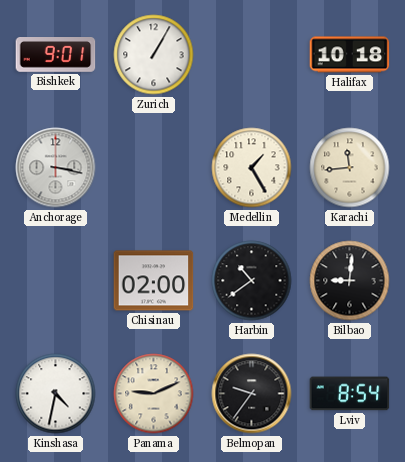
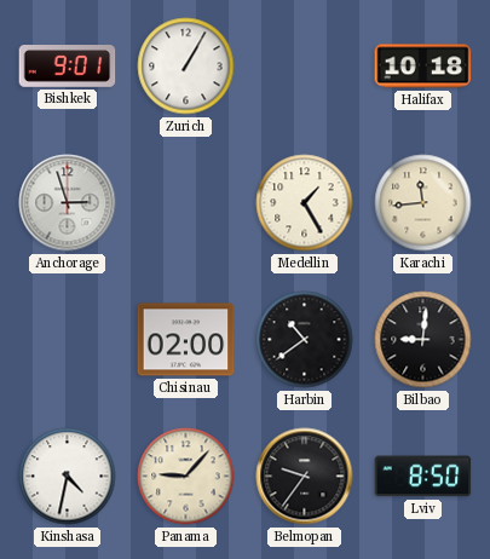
Anchorage: 3:17 -> 2:57 (68, 203)
Panama: 9:11 -> 9:07 (186, 477)
Lviv: 8:54 -> 8:50 (423, 477)
